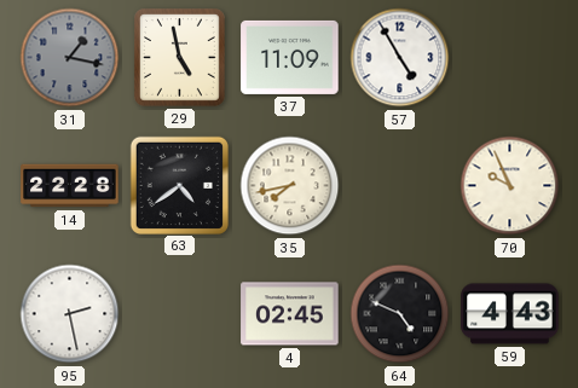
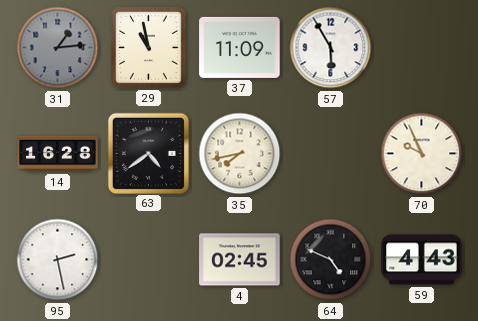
31: 1:17 -> 1:14 (58, 48)
29: 4:58 -> 10:58 (148, 48)
57: 4:55 -> 5:55 (331, 48)
14: 22:28 -> 16:28 (58, 154)
